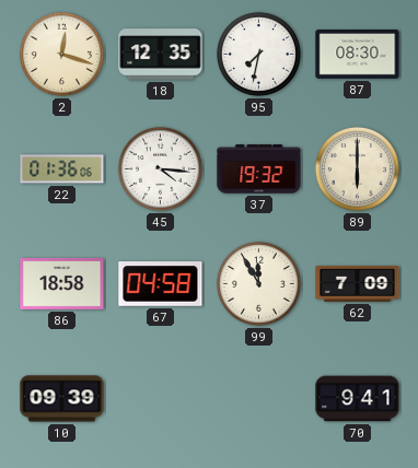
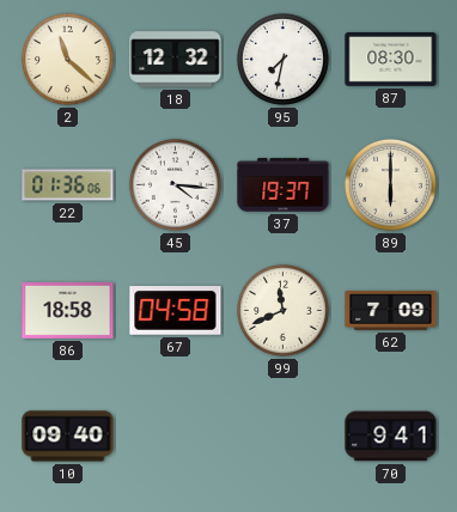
2: 12:18 -> 11:22 (67, 59)
18: 12:35 -> 12:32 (176, 60)
37: 19:32 -> 19:37 (284, 185)
99: 11:55 -> 11:41 (282, 310)
10: 09:39 -> 09:40 (68, 437)
